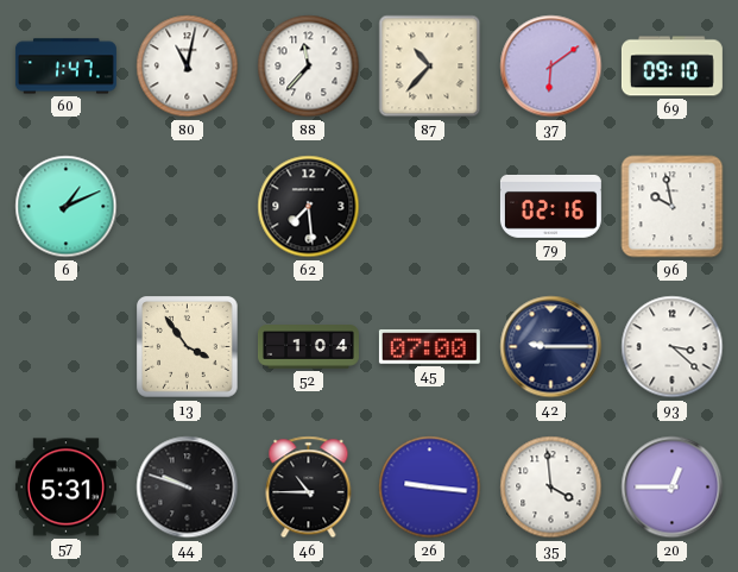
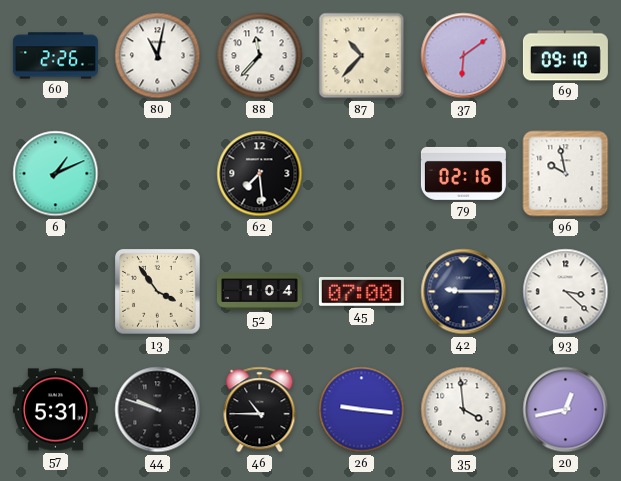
60: 1:47 -> 2:26 (55, 56)
20: 12:45 -> 12:43 (566, 410)
